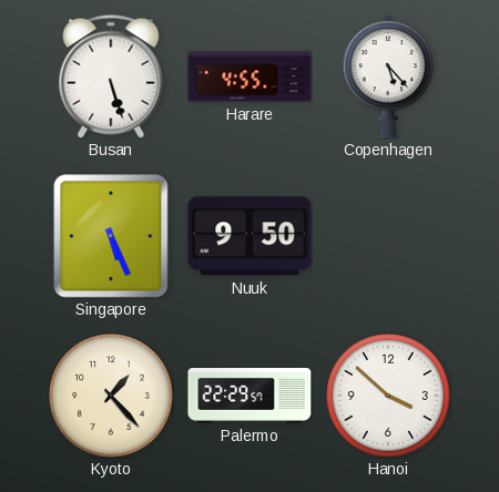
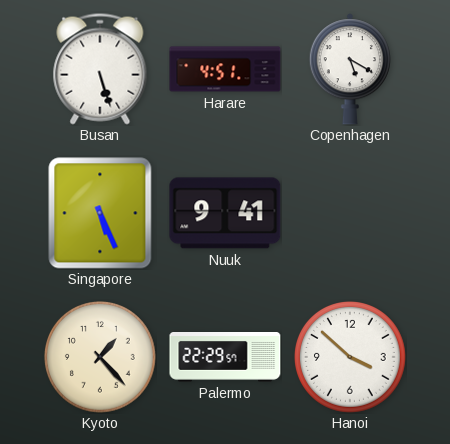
Harare: 4:55 -> 4:51 (225, 69)
Copenhagen: 5:23 -> 5:20 (350, 69)
Nuuk: 9:50 -> 9:41 (225, 213)
